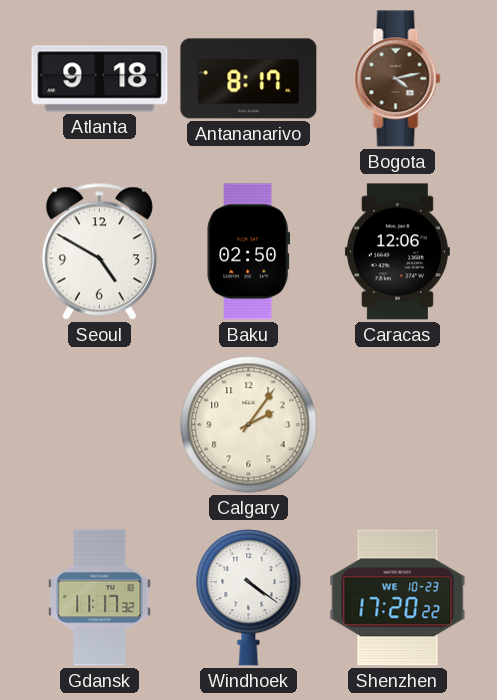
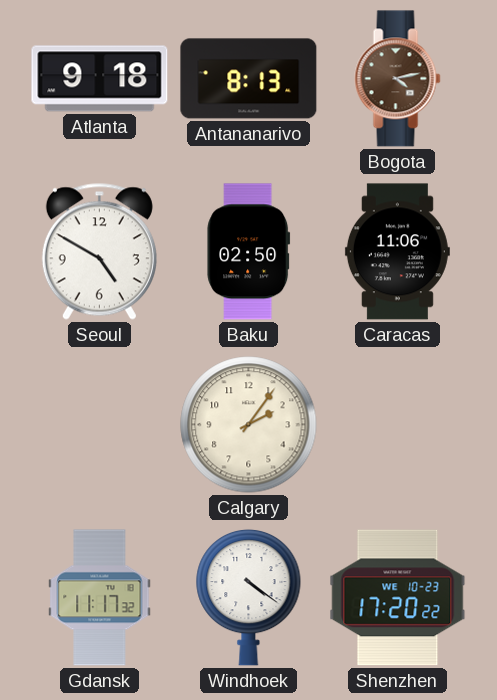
Antananarivo: 8:17 -> 8:13 (249, 79)
Caracas: 12:06 -> 11:06 (397, 252)
